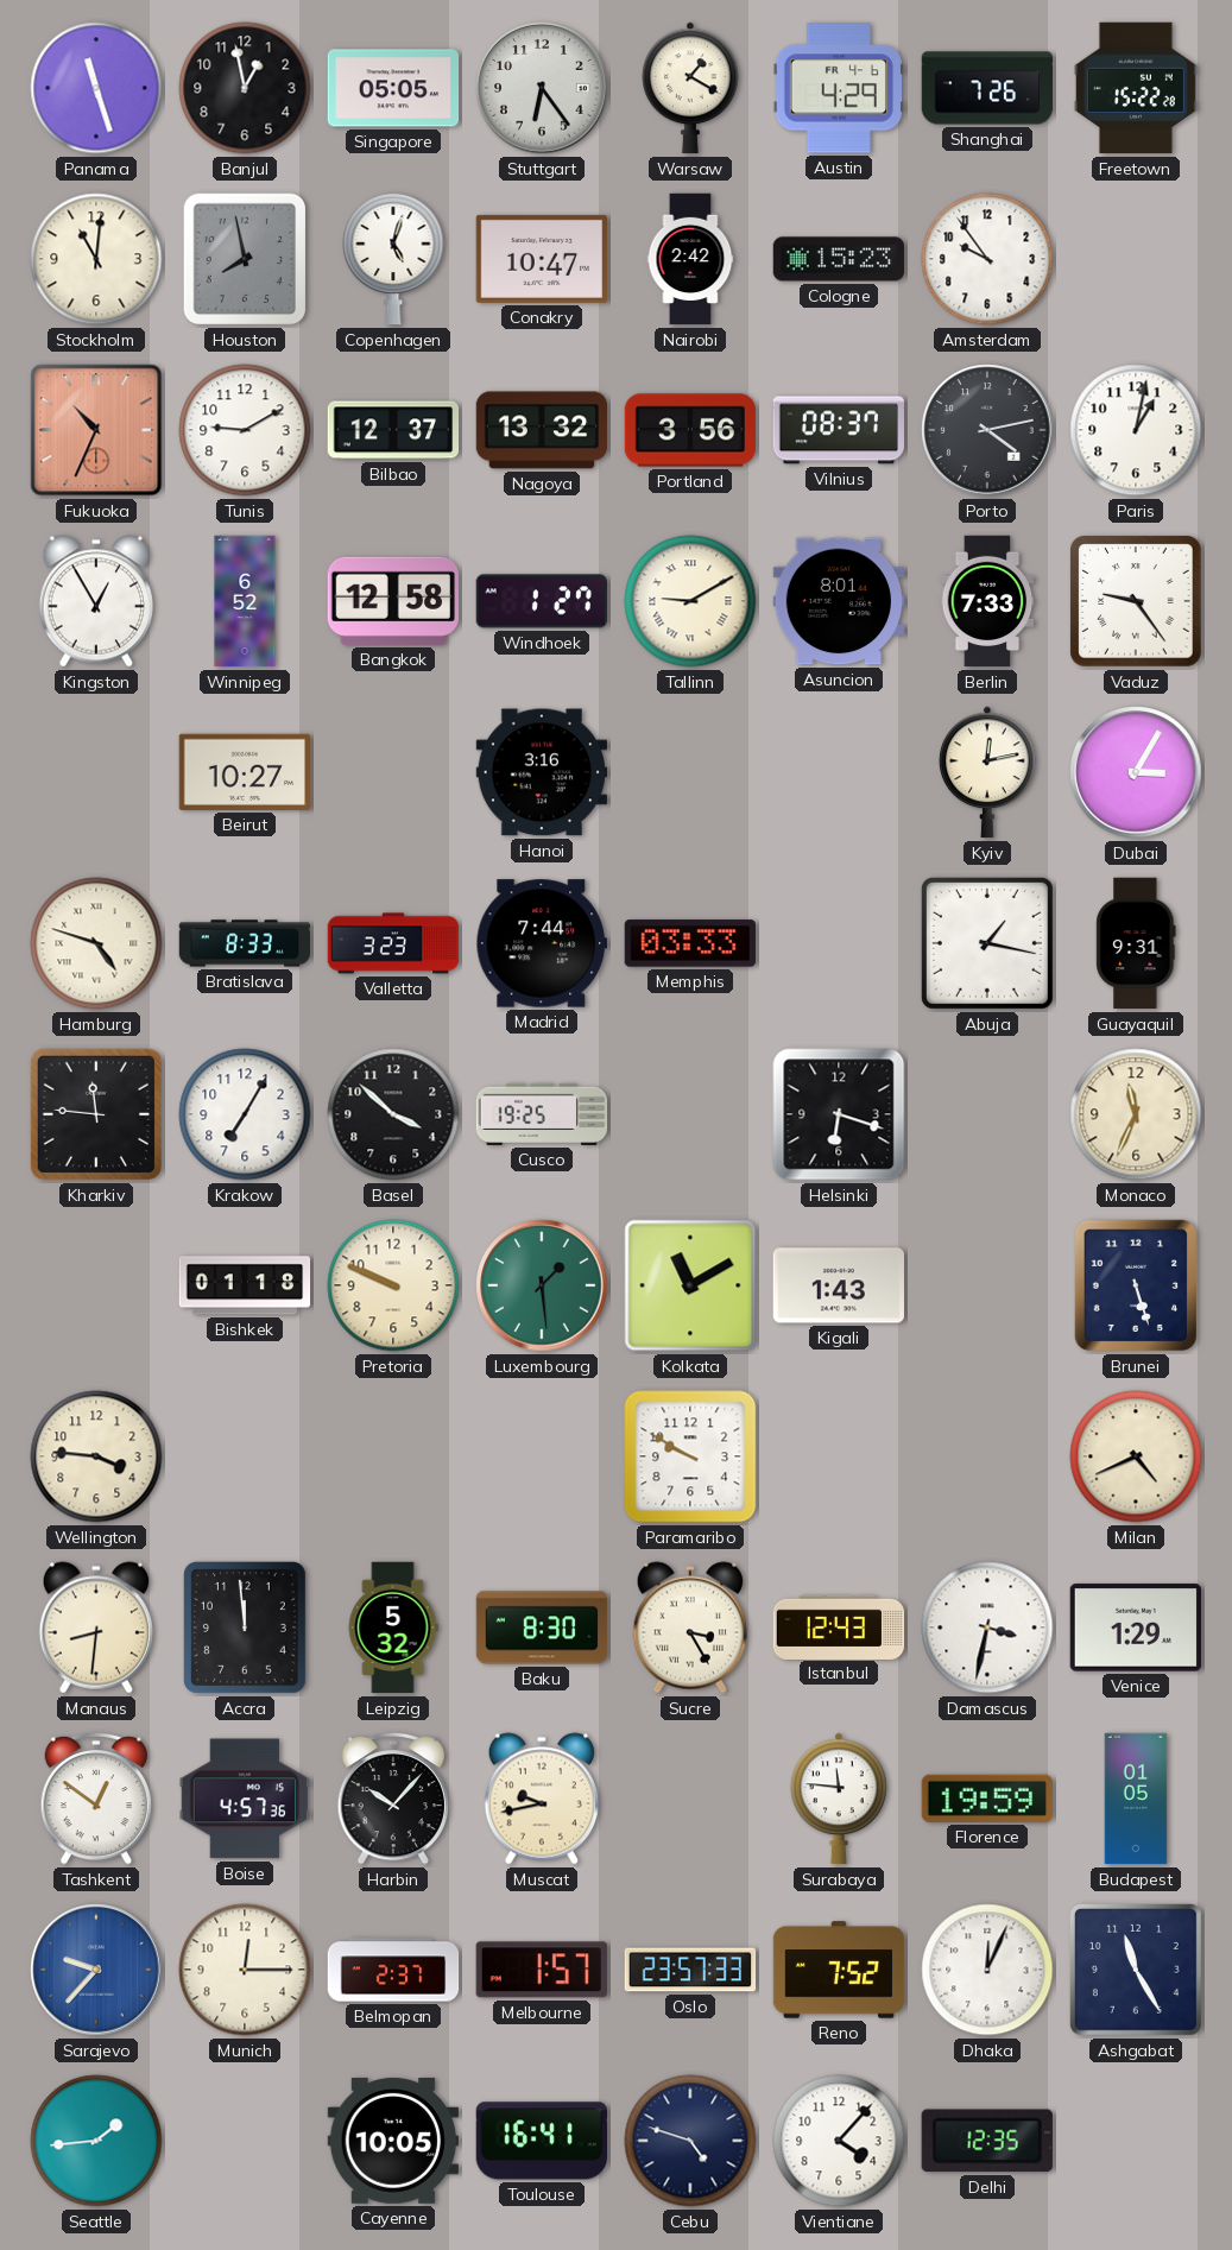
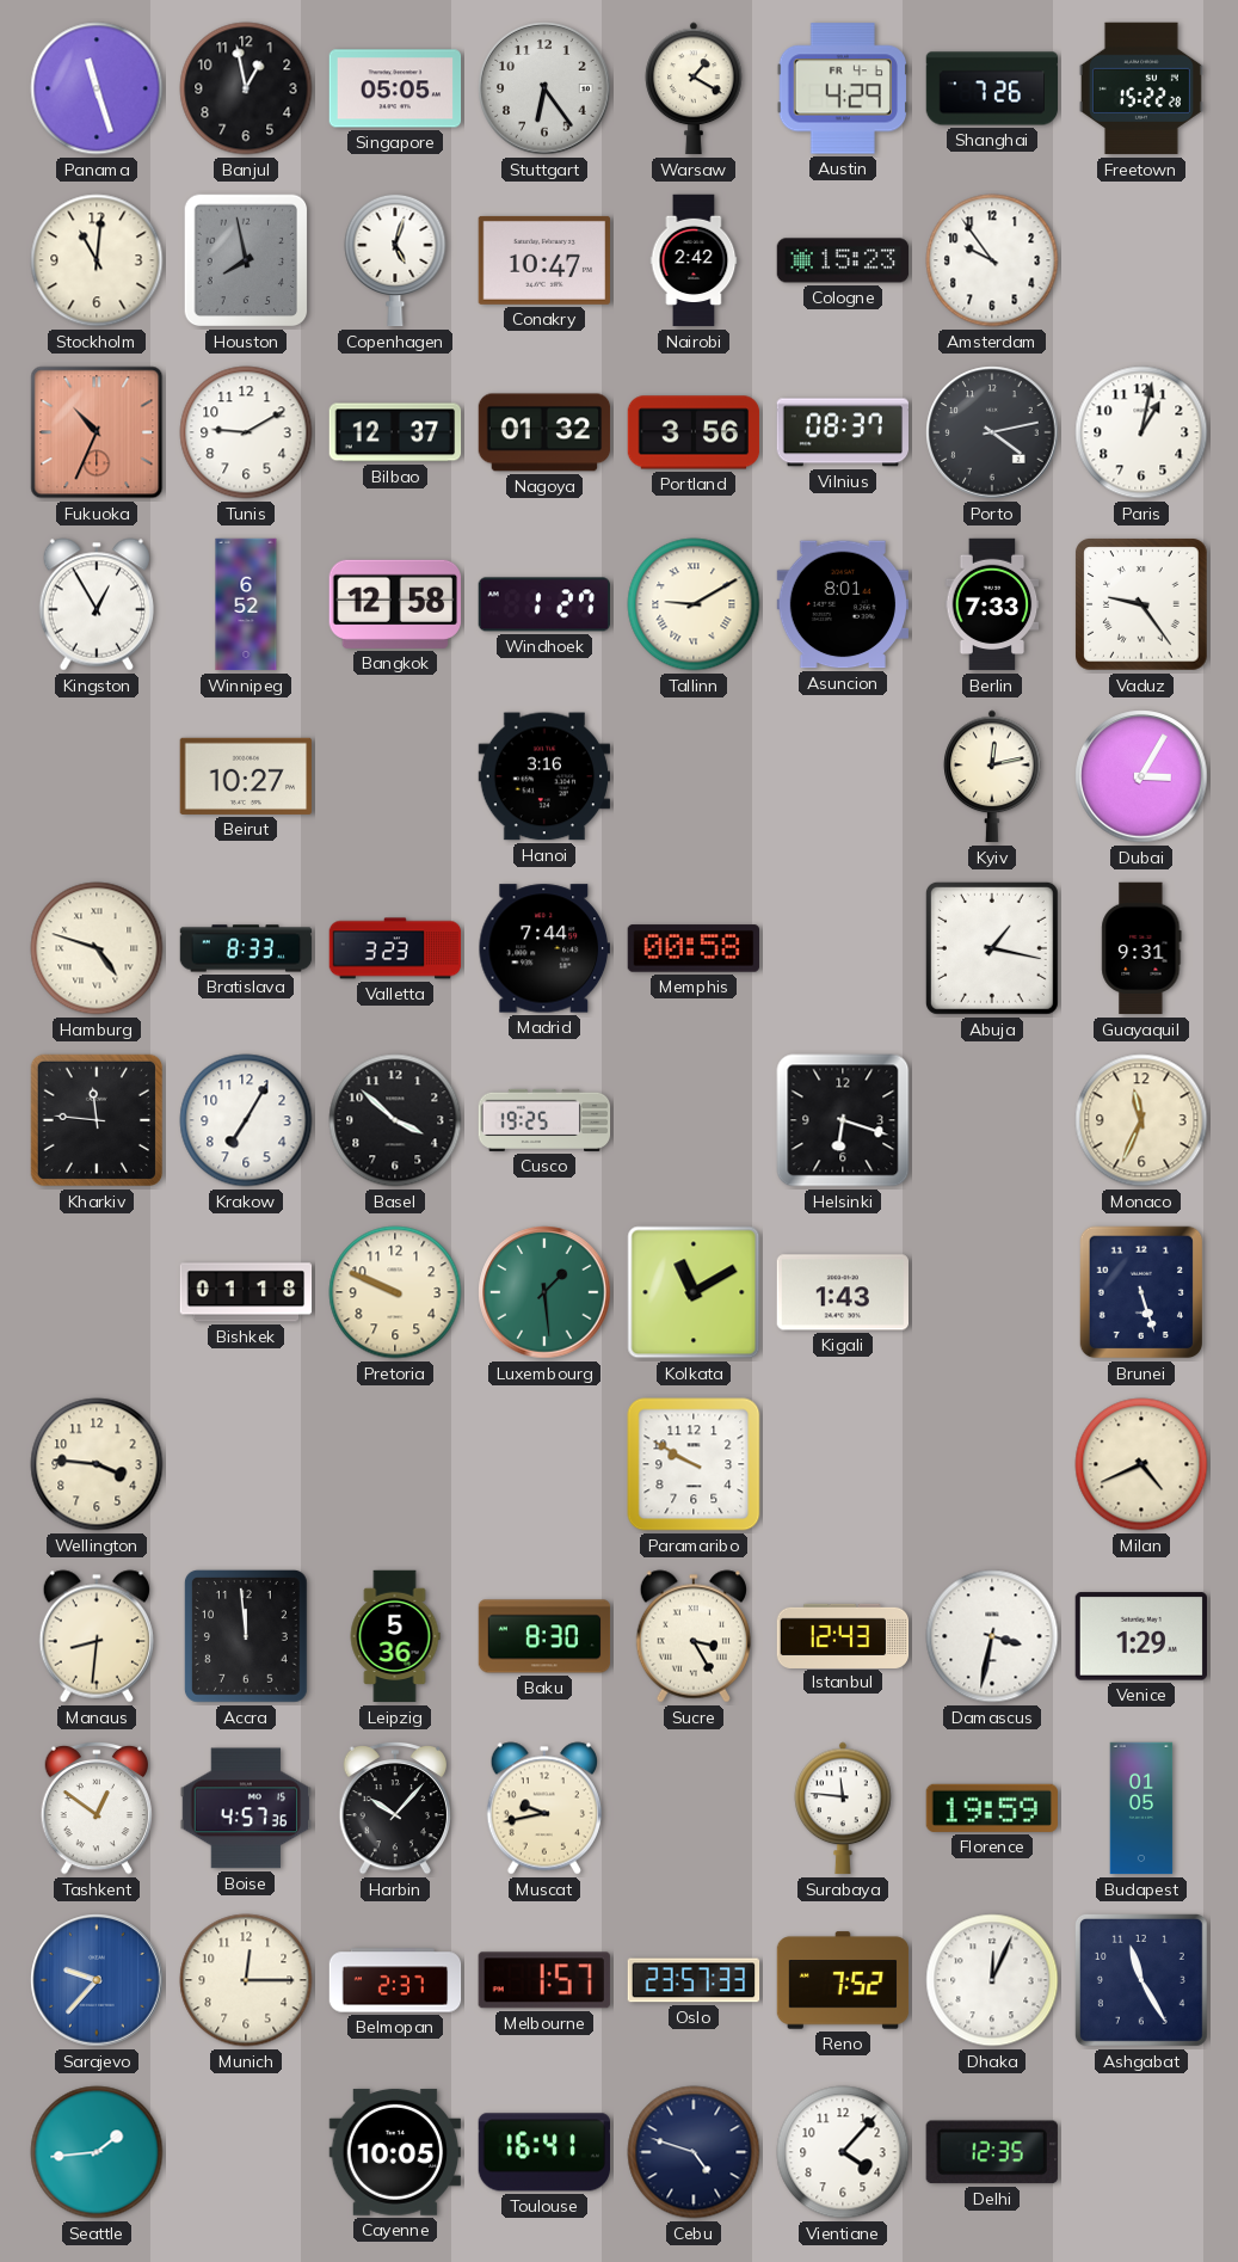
Nagoya: 13:32 -> 01:32 (544, 432)
Memphis: 03:33 -> 00:58 (692, 948)
Leipzig: 5:32 -> 5:36 (395, 1636)
